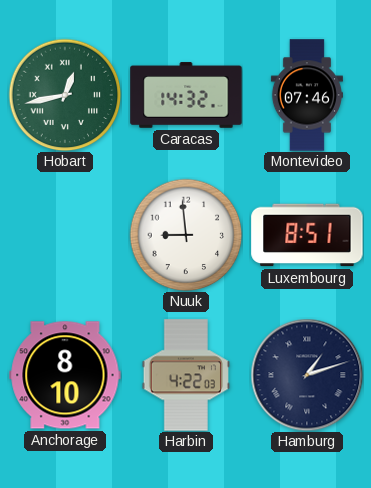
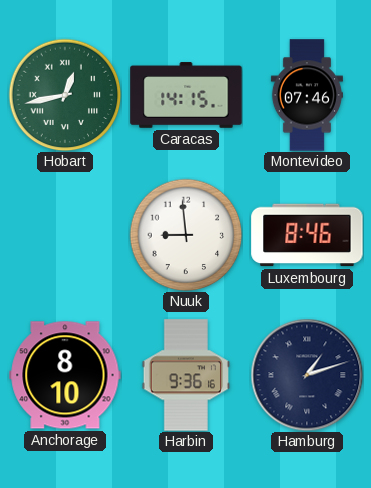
Caracas: 14:32 -> 14:15 (186, 95)
Luxembourg: 8:51 -> 8:46 (307, 235)
Harbin: 4:22 -> 9:36 (186, 375)
